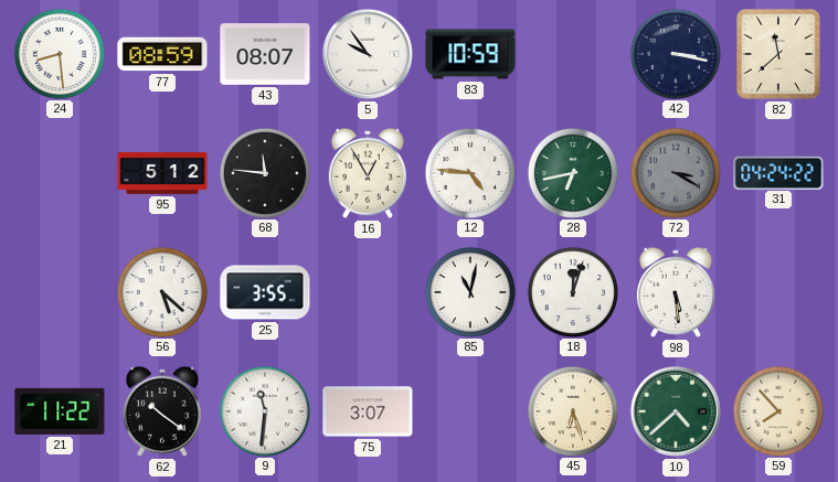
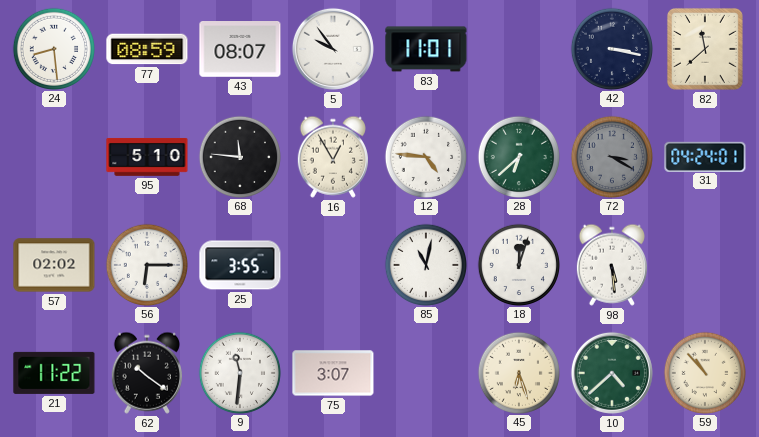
83: 10:59 -> 11:01 (426, 49)
95: 5:12 -> 5:10 (147, 157)
28: 6:43 -> 6:38 (518, 156)
31: 04:24:22 -> 04:24:01 (705, 156)
57: none -> 02:02 (54, 265)
56: 5:22 -> 6:15 (146, 264)
59: 7:53 -> 10:53 (704, 372)
